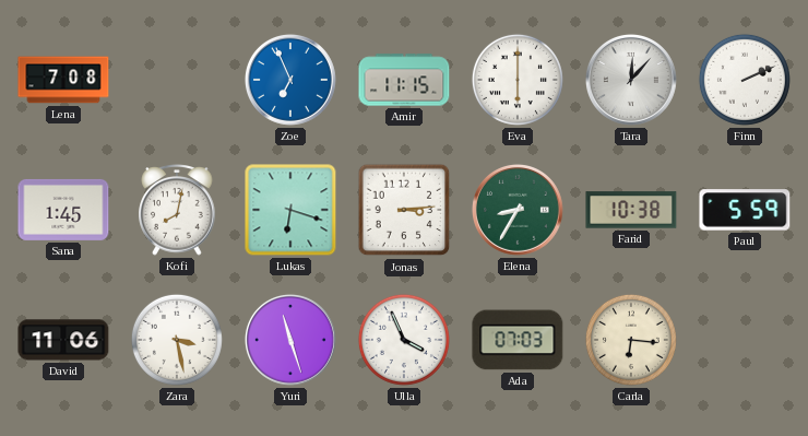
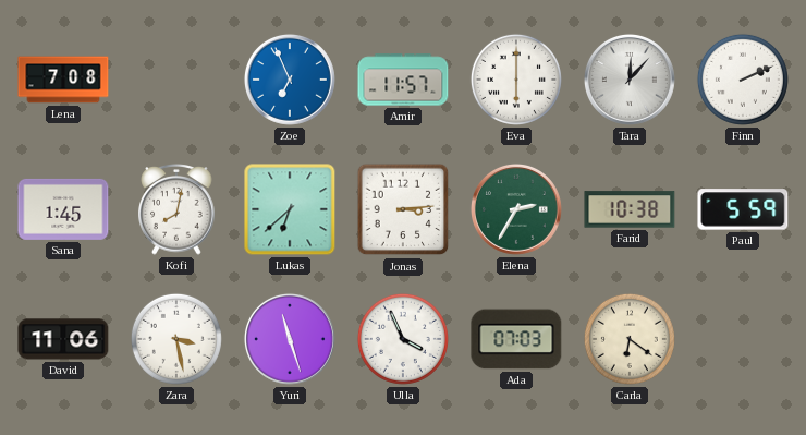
Amir: 11:15 -> 11:57 (403, 80)
Lukas: 6:18 -> 6:38 (290, 209)
Elena: 8:35 -> 2:35 (516, 209)
Carla: 6:16 -> 6:21 (630, 339)
